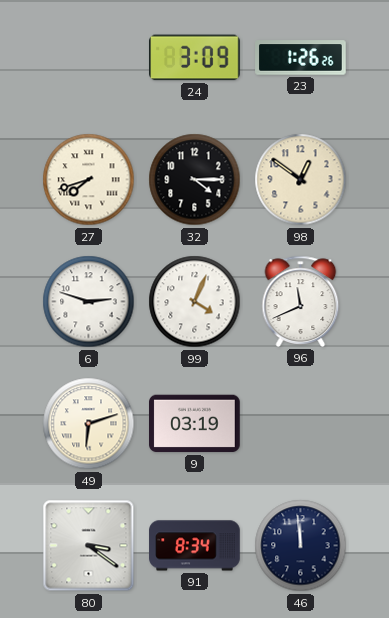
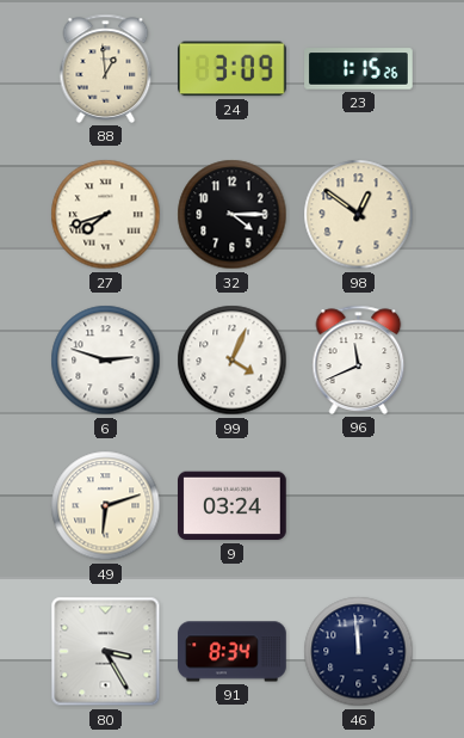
88: none -> 12:59 (106, 68)
23: 1:26 -> 1:15 (359, 69)
9: 03:19 -> 03:24 (233, 506)
80: 3:21 -> 3:25 (106, 652)
